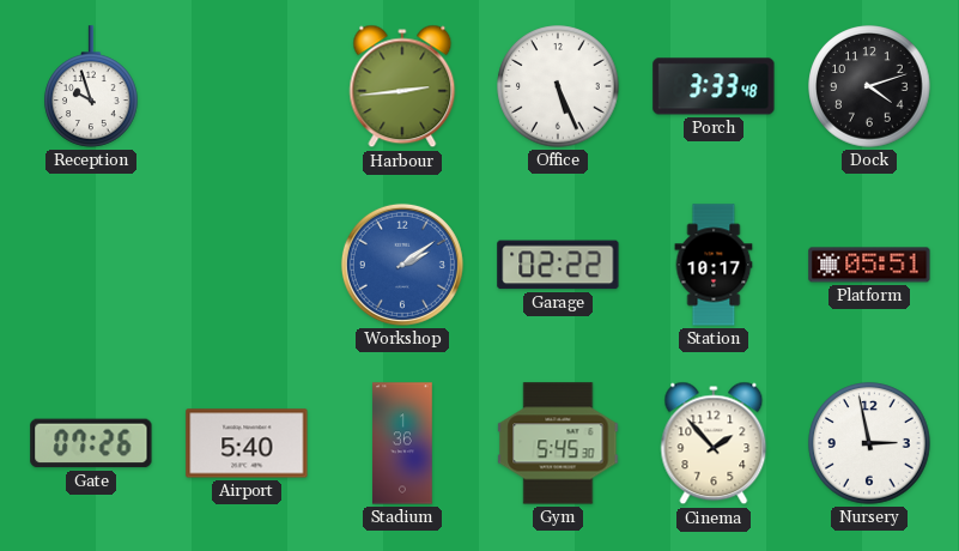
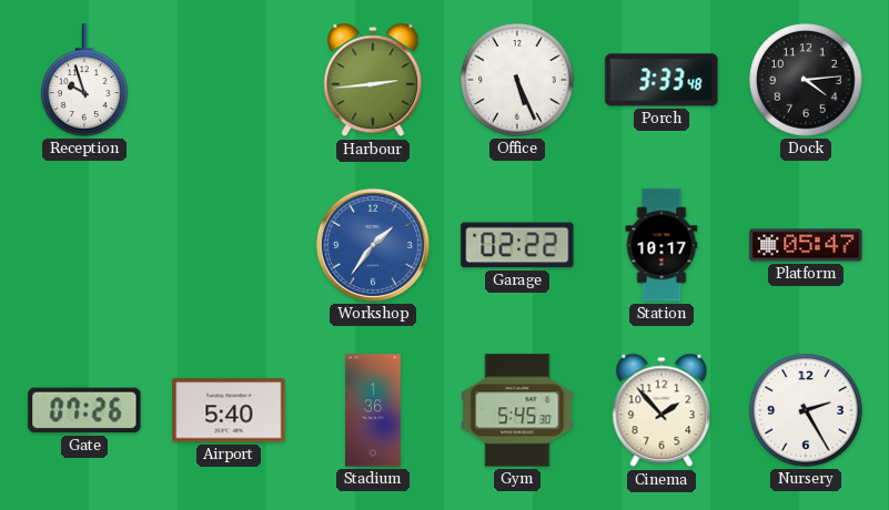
Dock: 4:12 -> 4:14 (806, 80)
Workshop: 2:09 -> 1:36 (373, 245)
Platform: 05:51 -> 05:47 (806, 245)
Nursery: 2:58 -> 2:25 (806, 410)
